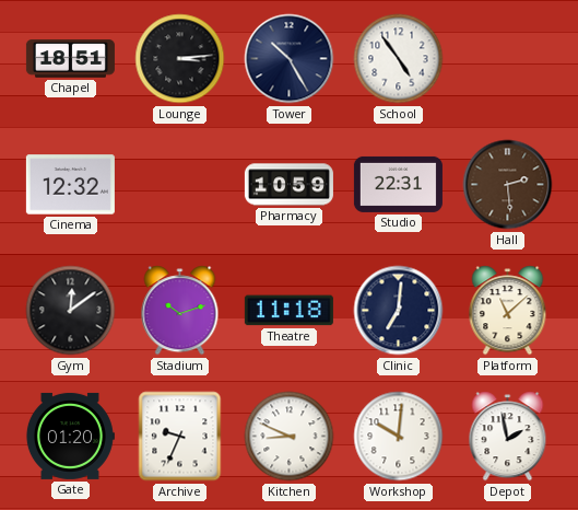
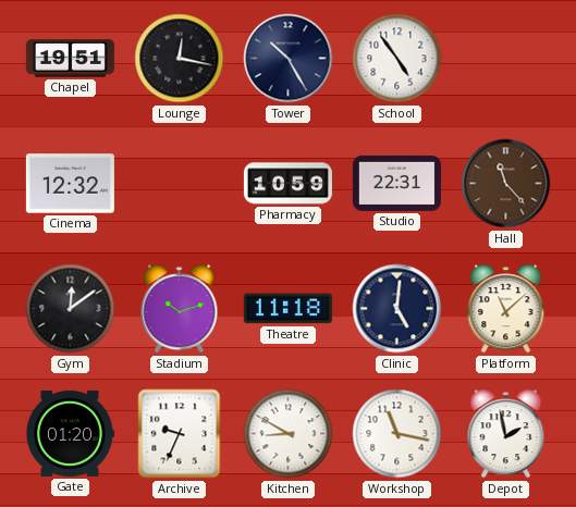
Chapel: 18:51 -> 19:51 (70, 59)
Lounge: 3:14 -> 12:17 (180, 59)
Hall: 2:29 -> 11:23 (506, 184)
Clinic: 7:01 -> 5:01 (397, 309)
Kitchen: 8:49 -> 8:50 (289, 434)
Workshop: 10:01 -> 11:17 (397, 434)
